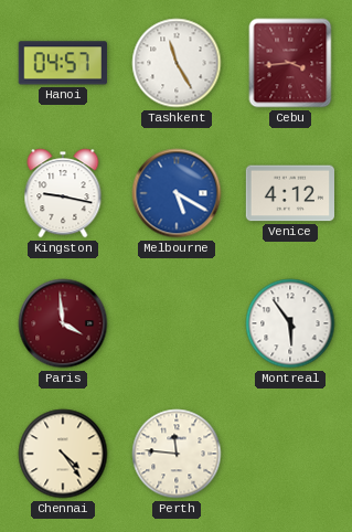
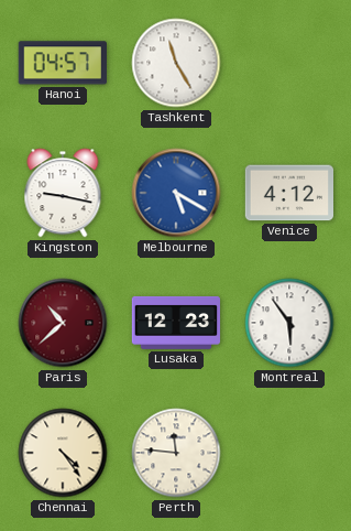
Cebu: 3:44 -> none (290, 63)
Paris: 3:59 -> 10:38 (63, 323)
Lusaka: none -> 12:23 (176, 323)
